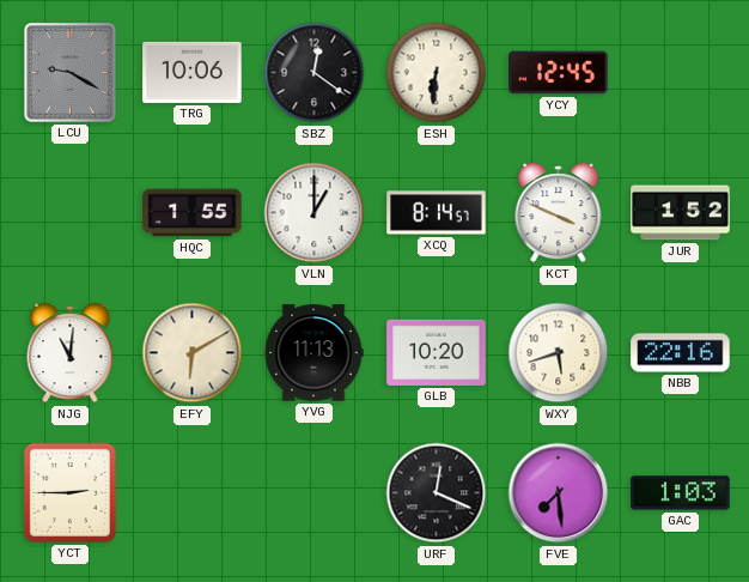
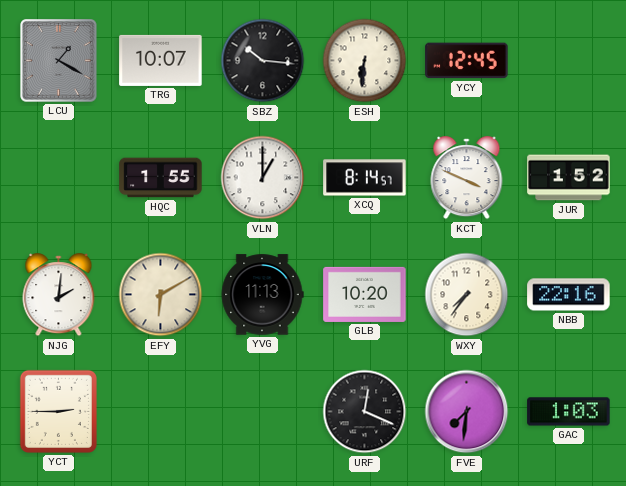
LCU: 9:20 -> 1:20 (59, 61)
TRG: 10:06 -> 10:07 (161, 60)
SBZ: 12:21 -> 10:16 (263, 61)
NJG: 11:01 -> 2:01 (59, 295)
WXY: 5:42 -> 7:36 (467, 295)
FVE: 7:29 -> 7:31 (467, 412)
